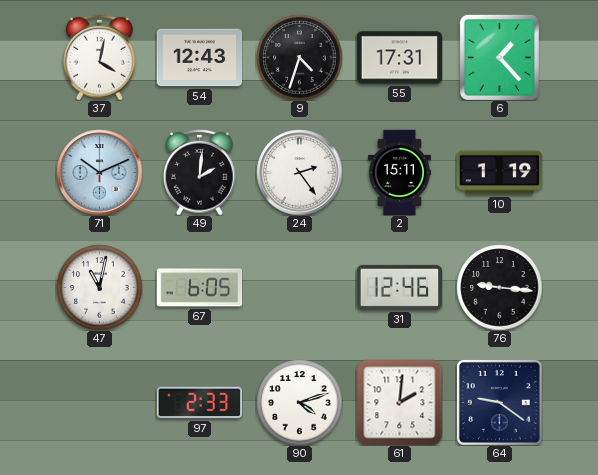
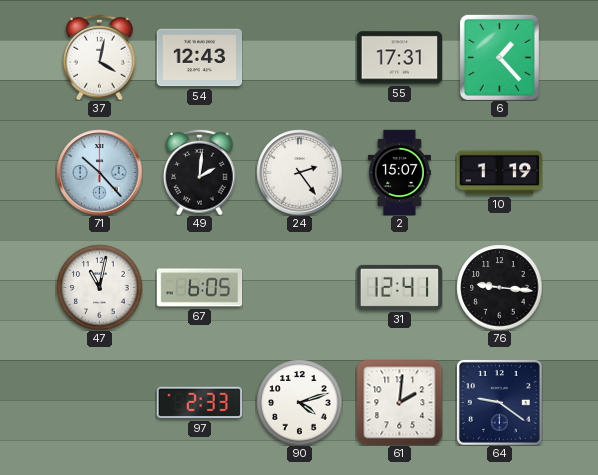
9: 4:33 -> none (299, 57)
71: 10:11 -> 10:23 (99, 172)
2: 15:11 -> 15:07 (399, 172)
31: 12:46 -> 12:41 (399, 287)
